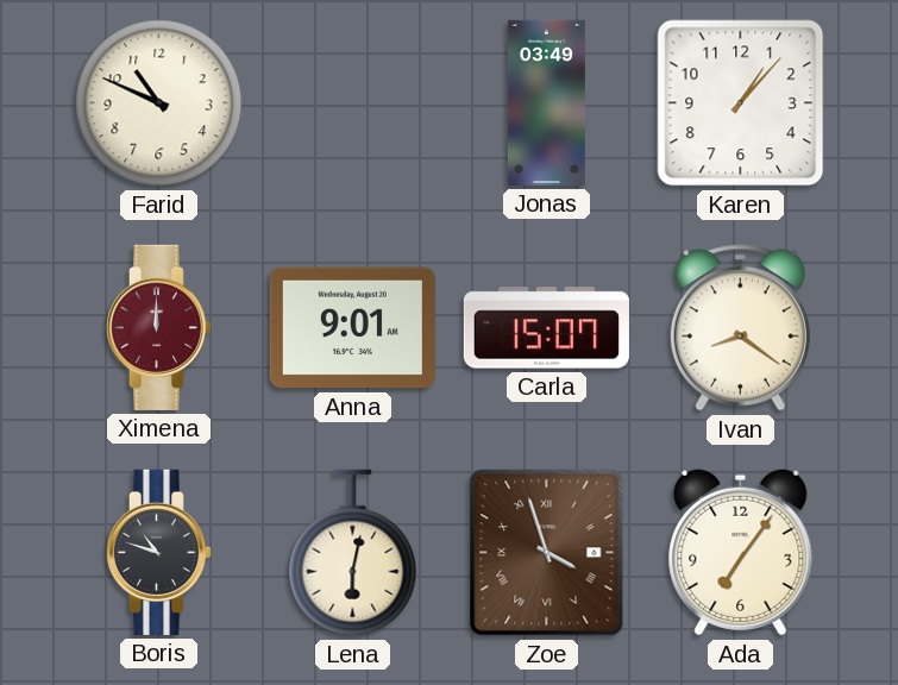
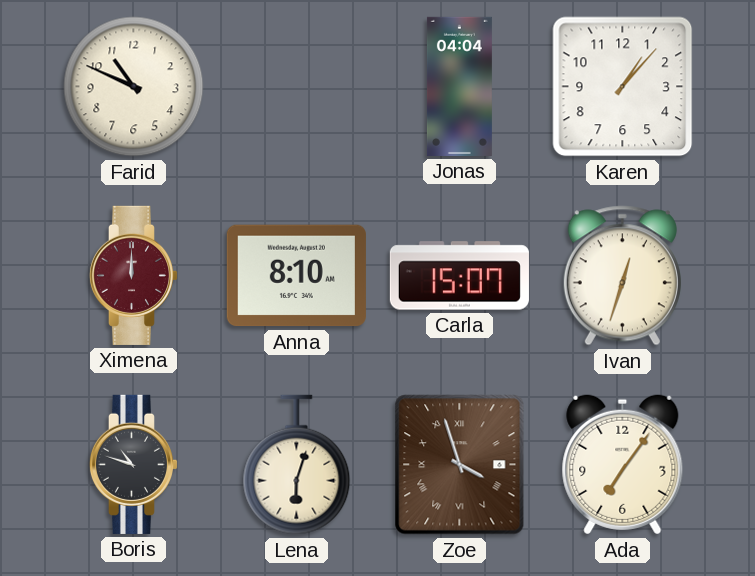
Jonas: 03:49 -> 04:04 (459, 86)
Anna: 9:01 -> 8:10 (296, 276)
Ivan: 8:21 -> 12:33 (622, 276)
Lena: 6:02 -> 6:03 (297, 465)
